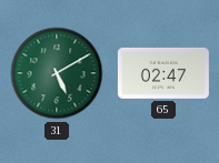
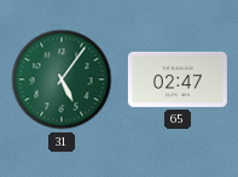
31: 5:10 -> 5:06 (62, 79)
